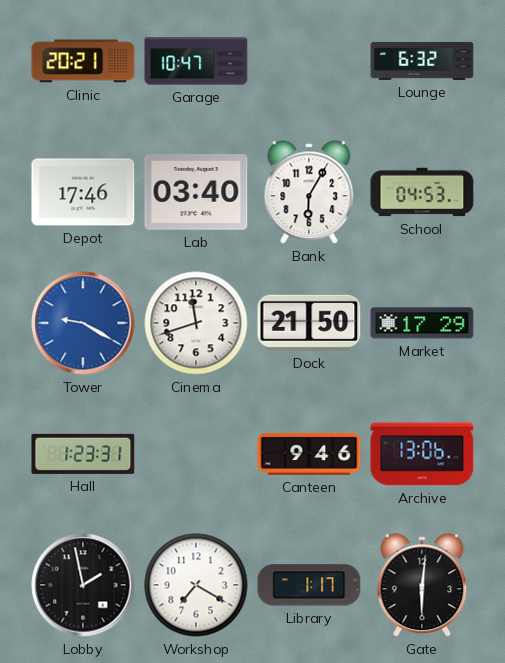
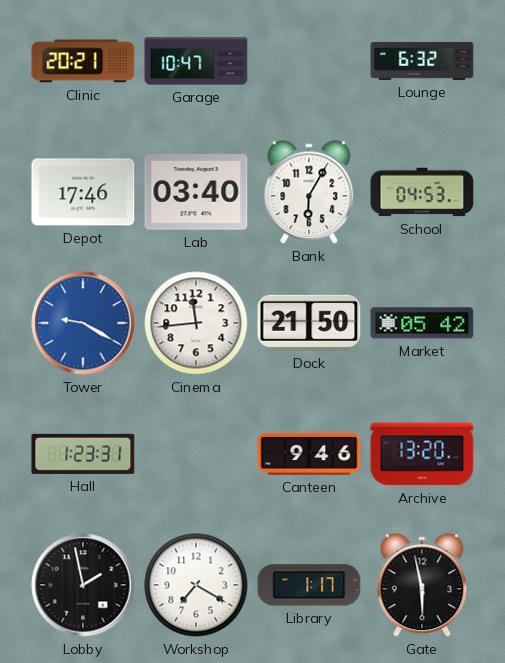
Cinema: 11:42 -> 11:44 (196, 323)
Market: 17:29 -> 05:42 (422, 323)
Archive: 13:06 -> 13:20 (422, 454)
Gate: 6:01 -> 5:58 (422, 586)
